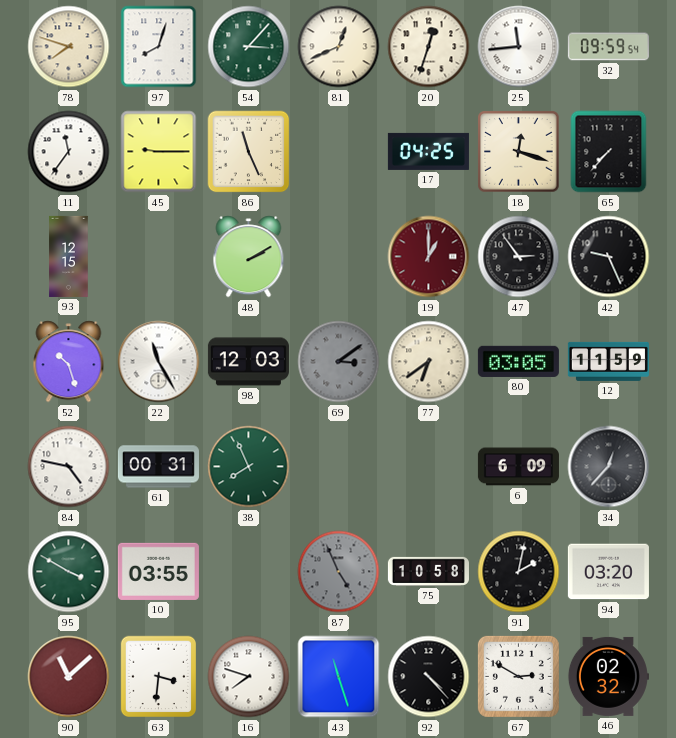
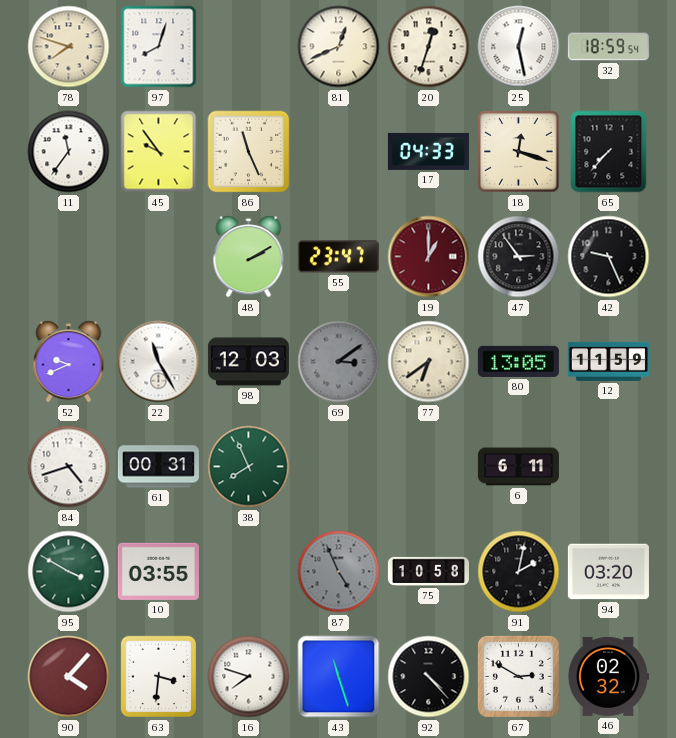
54: 3:07 -> none (249, 47)
25: 11:44 -> 12:28 (519, 47)
32: 09:59 -> 18:59 (608, 47)
45: 9:15 -> 9:54 (159, 152)
17: 04:25 -> 04:33 (428, 151)
93: 12:15 -> none (69, 256)
55: none -> 23:47 (338, 257)
52: 10:27 -> 9:41 (69, 362)
80: 03:05 -> 13:05 (518, 361)
84: 4:47 -> 4:42 (69, 467)
6: 6:09 -> 6:11 (518, 467)
34: 12:37 -> none (609, 467)
90: 11:08 -> 4:07 (69, 677)
